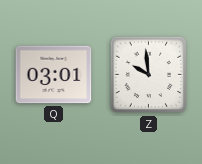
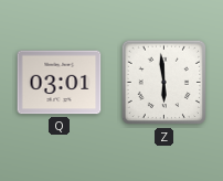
Z: 9:59 -> 5:59 (164, 83)
